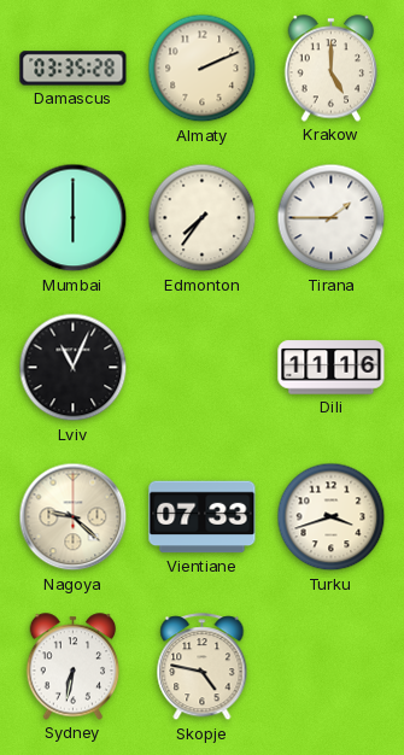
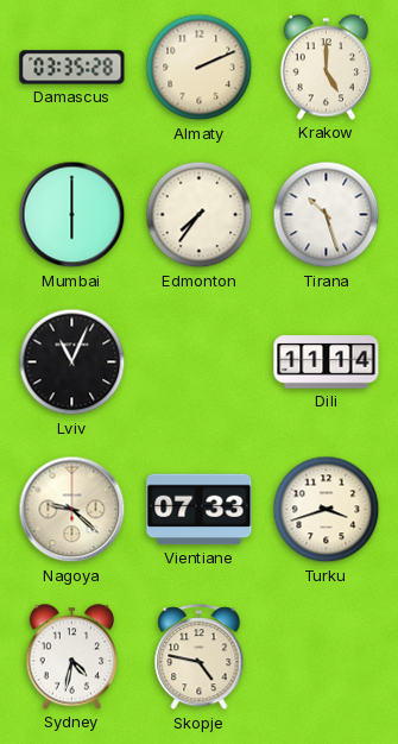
Tirana: 1:45 -> 10:27 (327, 215)
Dili: 11:16 -> 11:14 (327, 362)
Sydney: 6:32 -> 4:32 (72, 657)
